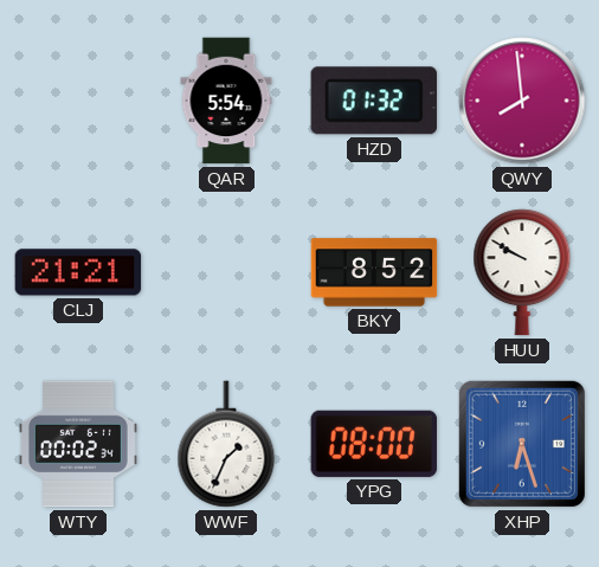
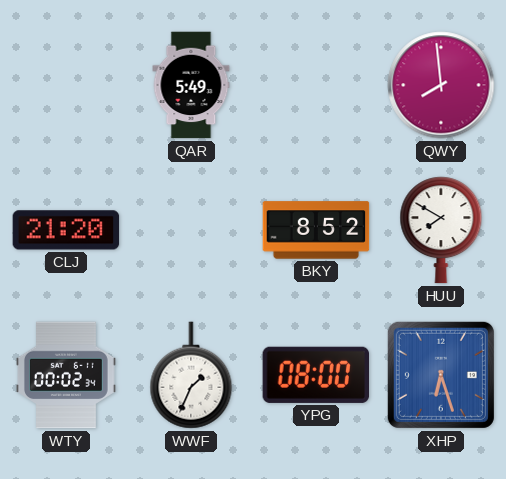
QAR: 5:54 -> 5:49 (191, 85)
HZD: 01:32 -> none (373, 101)
CLJ: 21:21 -> 21:20 (66, 230)
HUU: 9:50 -> 7:50 (441, 230)
